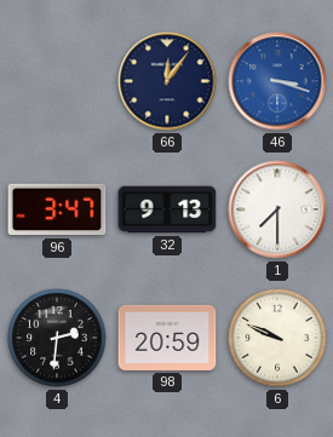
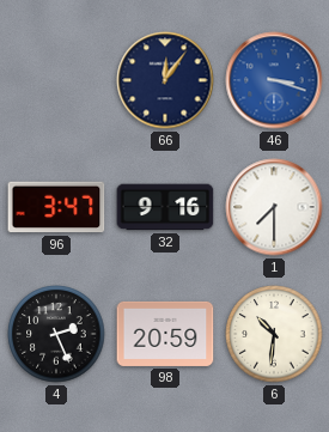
32: 9:13 -> 9:16 (165, 207)
4: 2:31 -> 2:26 (56, 334)
6: 9:49 -> 10:31 (274, 334)
